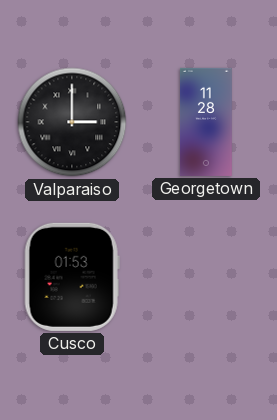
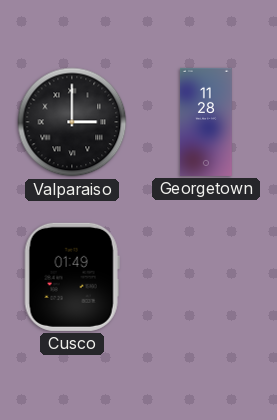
Cusco: 01:53 -> 01:49 (72, 277)
